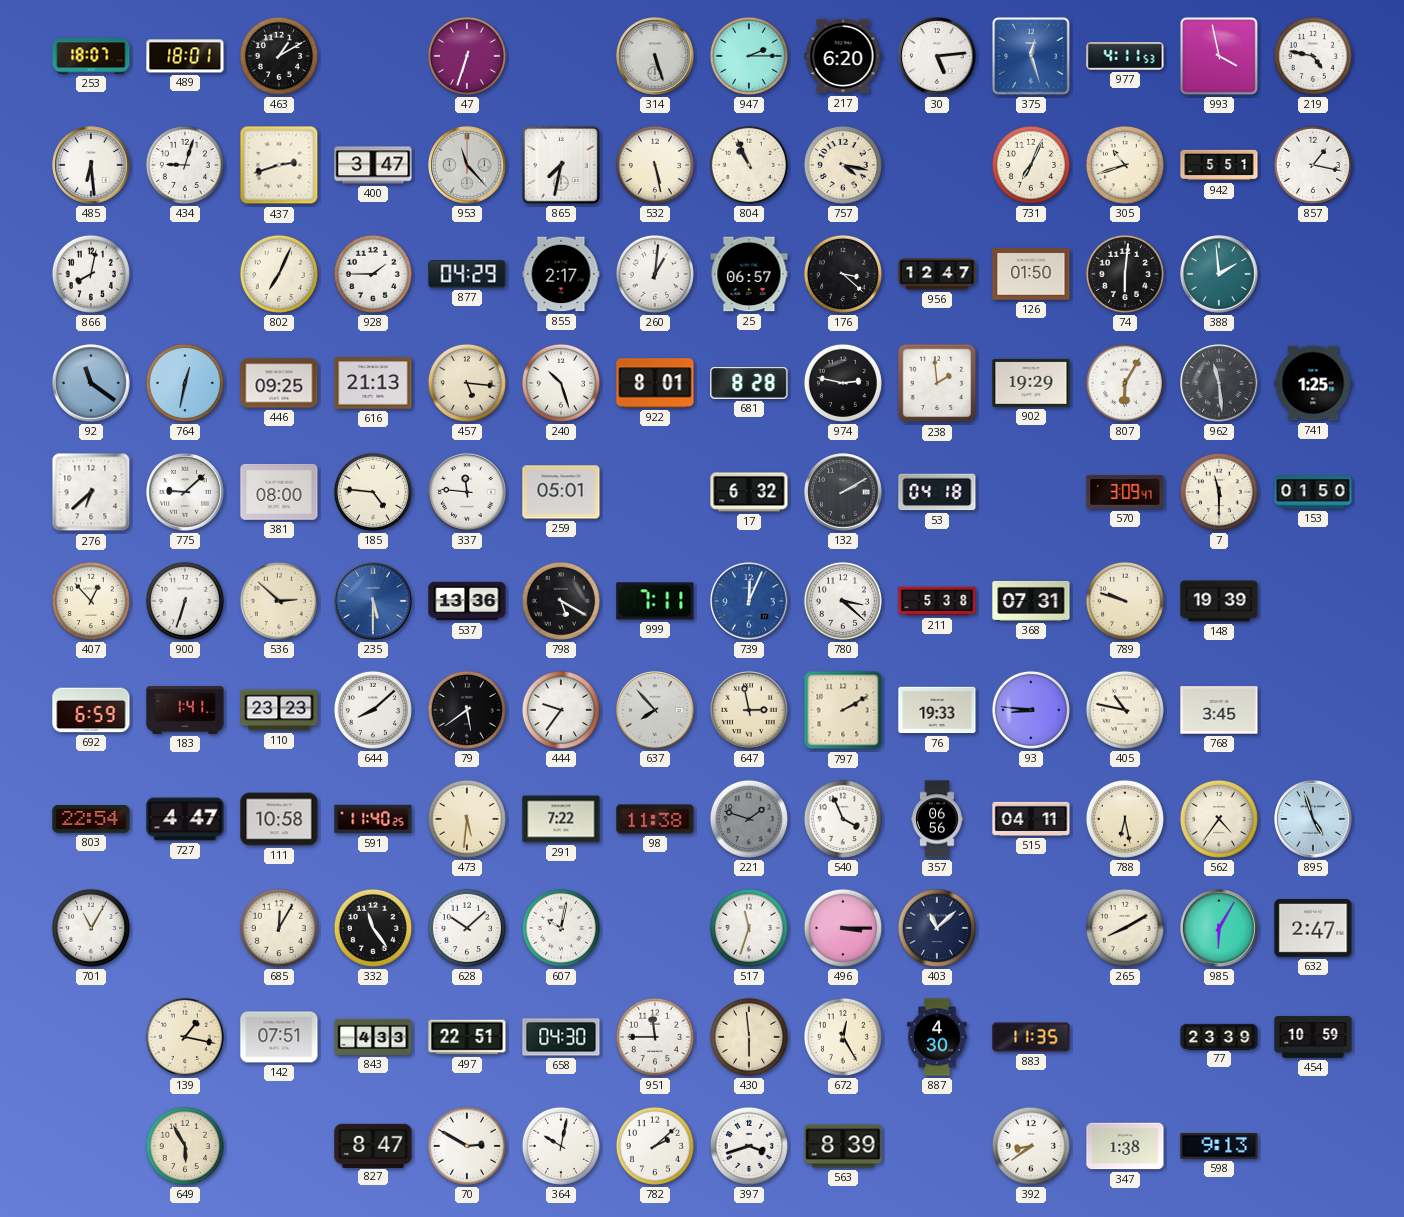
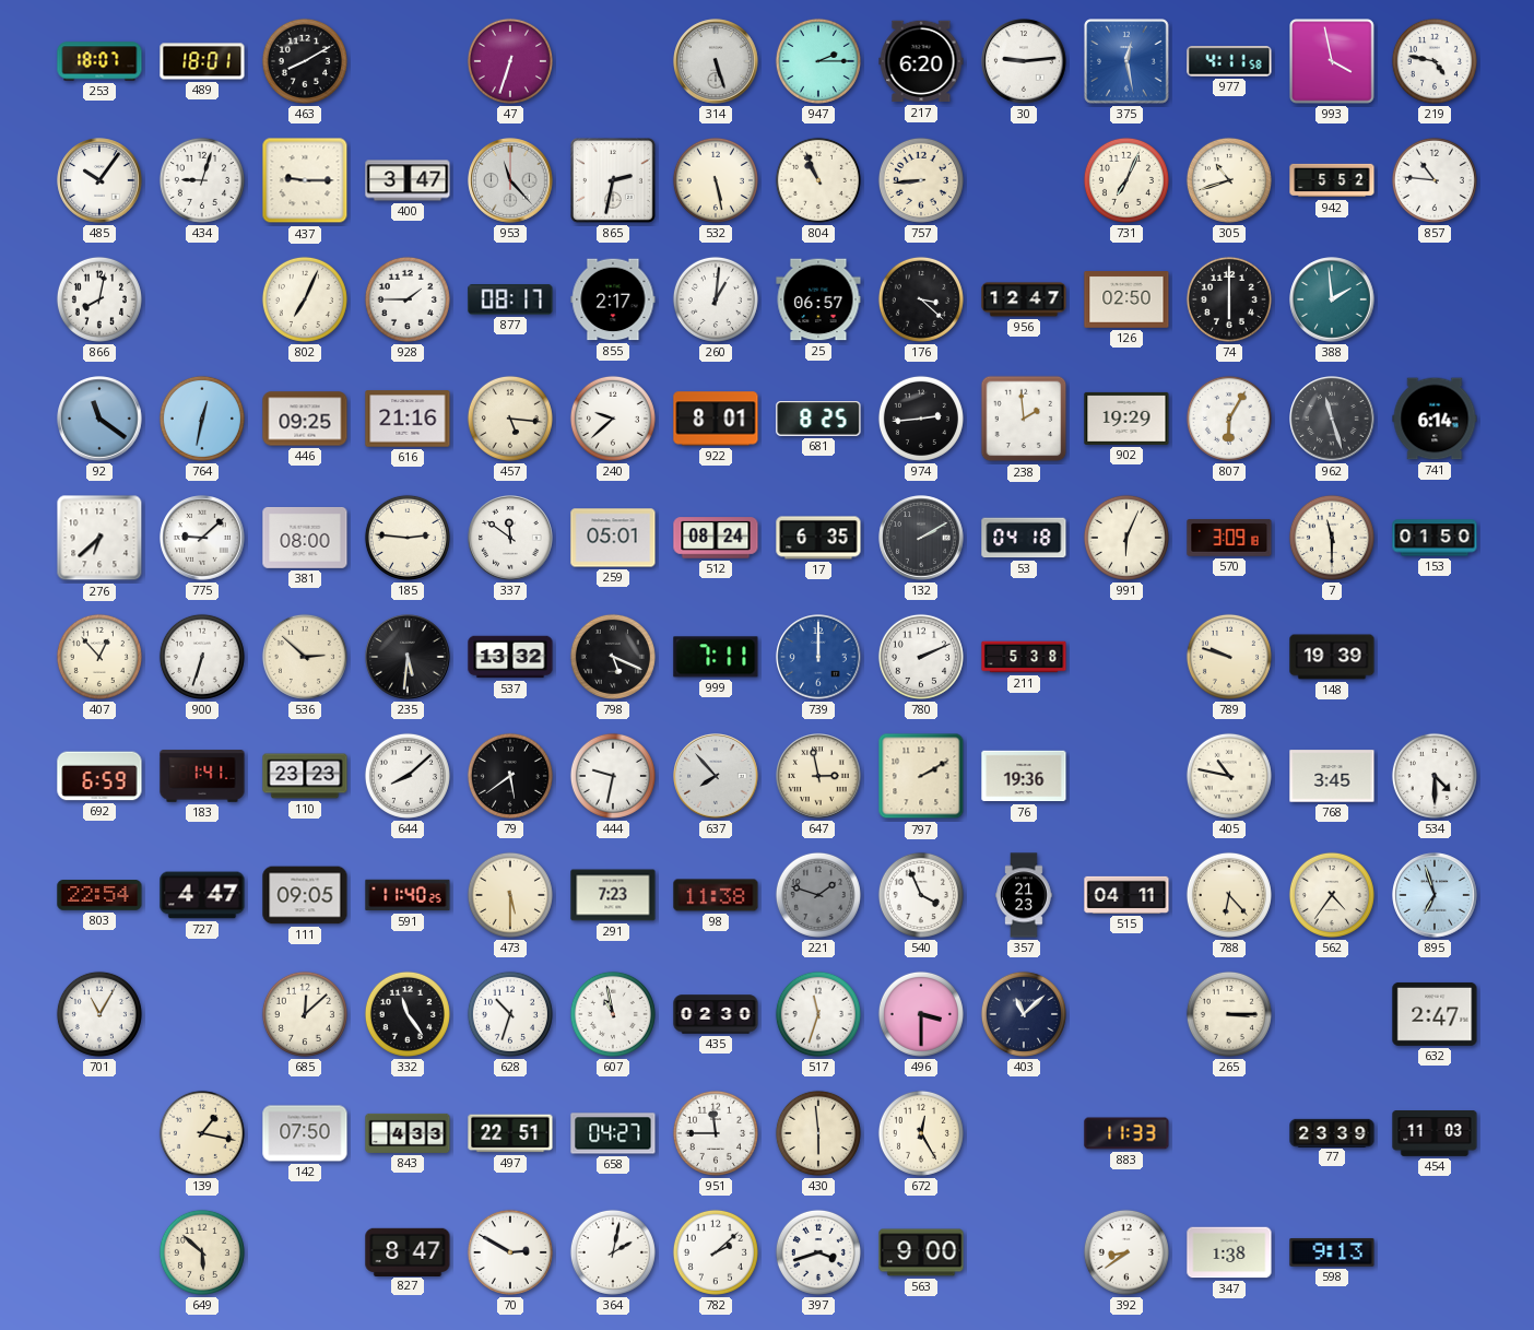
463: 1:10 -> 8:10 (305, 61)
30: 5:14 -> 9:14 (1024, 61)
375: 12:27 -> 12:28 (1128, 62)
977: 4:11:53 -> 4:11:58 (1229, 61)
485: 6:29 -> 10:06 (99, 180)
437: 2:42 -> 9:15 (305, 180)
865: 7:32 -> 2:32 (614, 181)
757: 4:17 -> 8:44 (921, 180)
942: 5:51 -> 5:52 (1332, 180)
857: 1:17 -> 10:46 (1435, 180)
877: 04:29 -> 08:17 (510, 299)
126: 01:50 -> 02:50 (1126, 299)
74: 6:01 -> 6:00 (1229, 299)
616: 21:13 -> 21:16 (408, 419)
240: 10:27 -> 9:38 (613, 419)
681: 8:28 -> 8:25 (818, 420)
974: 2:47 -> 2:44 (921, 419)
962: 11:29 -> 11:27 (1332, 419)
741: 1:25 -> 6:14 (1435, 419)
185: 4:46 -> 2:46 (408, 538)
337: 11:46 -> 11:51 (510, 538)
512: none -> 08:24 (716, 538)
17: 6:32 -> 6:35 (818, 538)
991: none -> 6:04 (1126, 538)
570: 3:09:47 -> 3:09:18 (1229, 538)
235: 5:30 -> 5:31 (408, 657)
235 dial: blue -> black (408, 657)
537: 13:36 -> 13:32 (510, 657)
798: 5:20 -> 5:19 (613, 657)
739: 12:04 -> 12:00 (818, 657)
780: 3:22 -> 2:11 (921, 657)
368: 07:31 -> none (1031, 601)
444: 9:36 -> 9:32 (613, 776)
76: 19:33 -> 19:36 (1024, 776)
93: 8:46 -> none (1031, 710)
534: none -> 4:30 (1435, 776)
111: 10:58 -> 09:05 (305, 895)
473: 5:31 -> 5:30 (510, 895)
291: 7:22 -> 7:23 (613, 895)
357: 06:56 -> 21:23 (1024, 895)
788: 6:28 -> 6:23 (1229, 895)
895: 4:57 -> 6:57 (1435, 895)
685: 12:05 -> 12:08 (305, 1014)
628: 10:08 -> 10:33 (510, 1014)
607: 10:02 -> 10:58 (613, 1014)
435: none -> 02:30 (716, 1014)
496: 3:15 -> 3:30 (921, 1014)
265: 8:10 -> 3:15 (1229, 1014)
985: 6:05 -> none (1219, 928)
142: 07:51 -> 07:50 (305, 1133)
658: 04:30 -> 04:27 (613, 1133)
887: 4:30 -> none (937, 1037)
883: 11:35 -> 11:33 (1126, 1133)
454: 10:59 -> 11:03 (1435, 1134)
649: 5:55 -> 5:52 (202, 1252)
364: 10:02 -> 2:02 (613, 1252)
563: 8:39 -> 9:00 (921, 1252)
